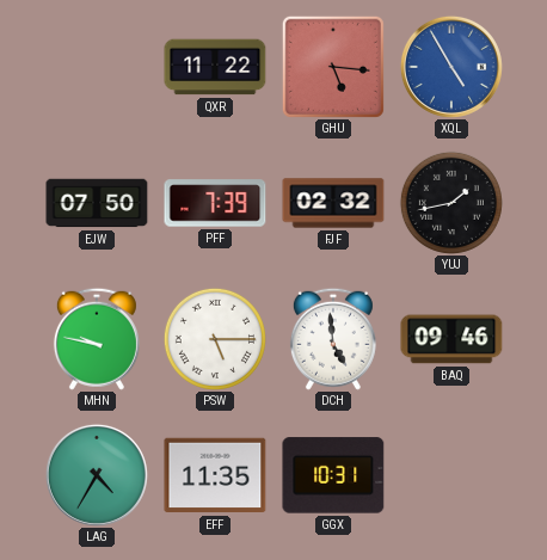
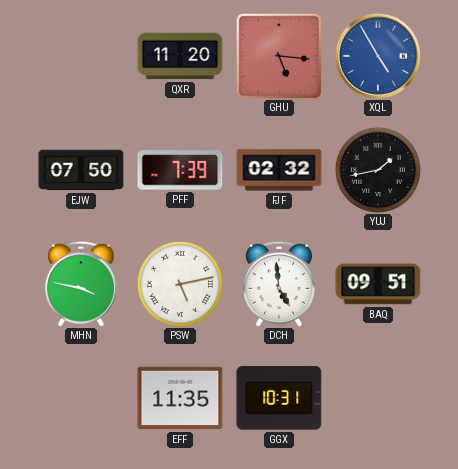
QXR: 11:22 -> 11:20 (180, 56)
MHN: 9:47 -> 3:47 (81, 284)
PSW: 5:15 -> 5:13 (180, 284)
BAQ: 09:46 -> 09:51 (378, 284)
LAG: 4:35 -> none (97, 475)
